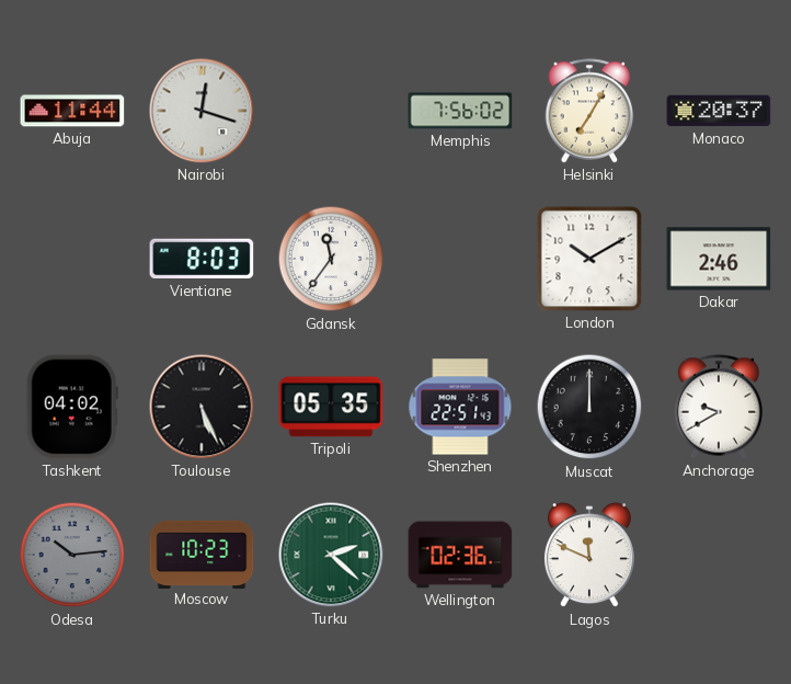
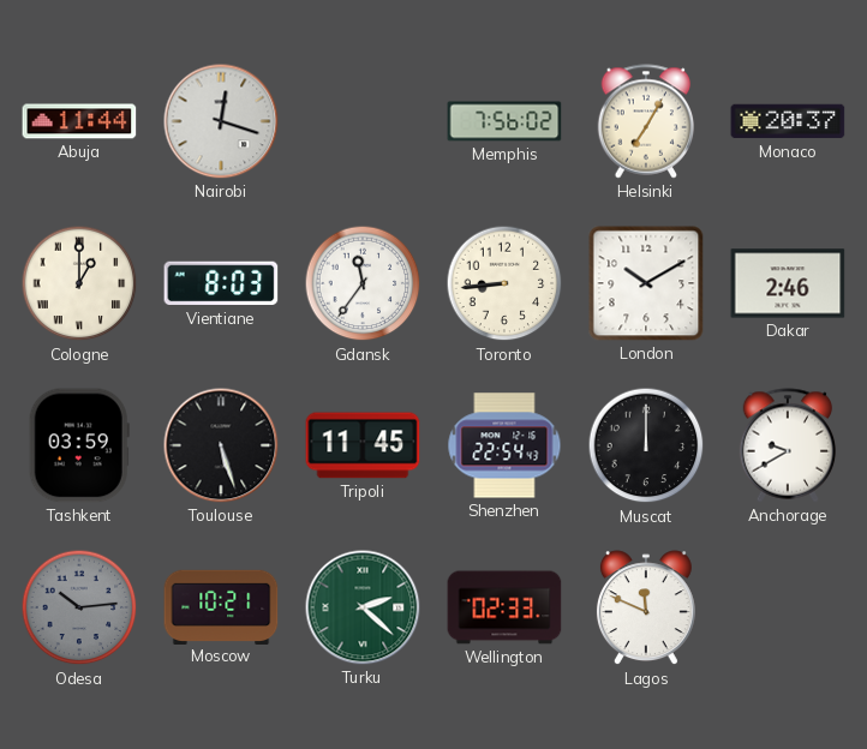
Cologne: none -> 1:00 (79, 283)
Toronto: none -> 8:44 (504, 283)
Tashkent: 04:02 -> 03:59 (79, 445)
Toulouse: 5:26 -> 5:27 (221, 445)
Tripoli: 05:35 -> 11:45 (363, 445)
Shenzhen: 22:51 -> 22:54 (504, 445)
Moscow: 10:23 -> 10:21 (221, 606)
Wellington: 02:36 -> 02:33 (504, 607)
